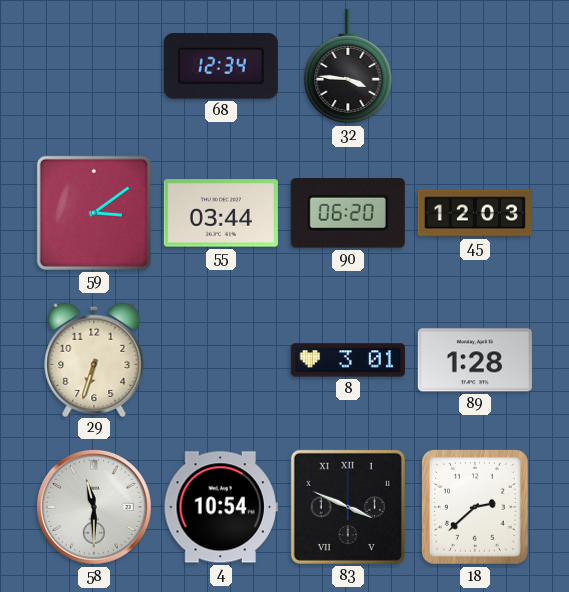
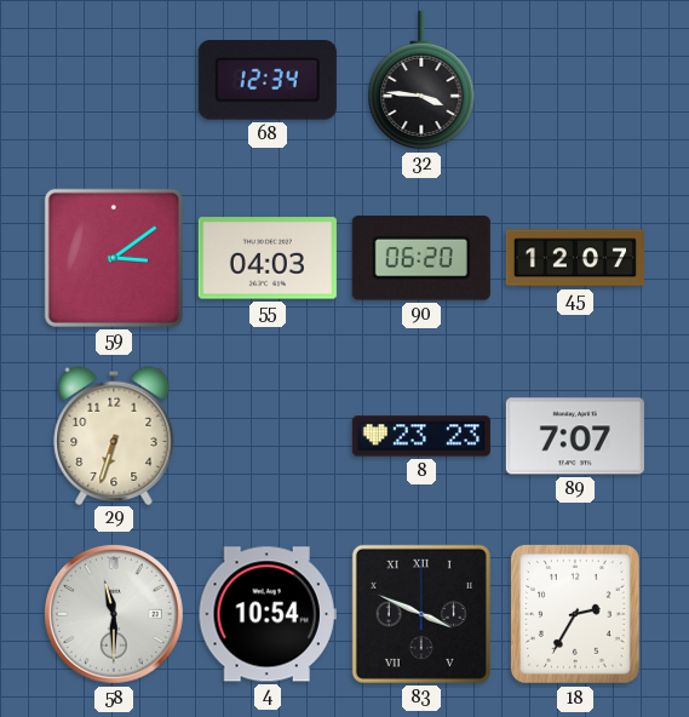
55: 03:44 -> 04:03 (268, 258)
45: 12:03 -> 12:07 (575, 258)
8: 3:01 -> 23:23 (421, 436)
89: 1:28 -> 7:07 (575, 436)
18: 2:38 -> 2:35 (575, 614)
